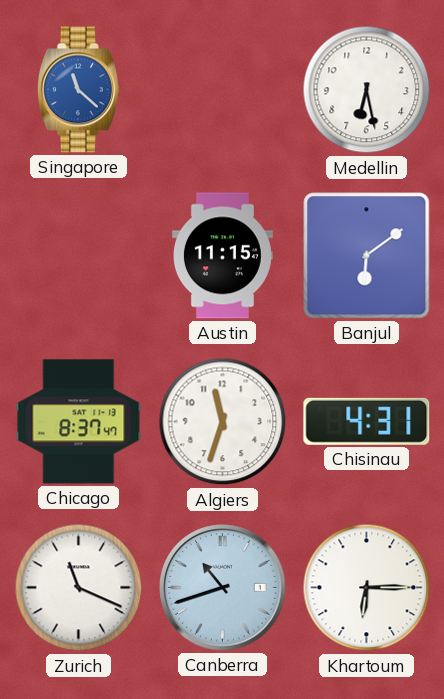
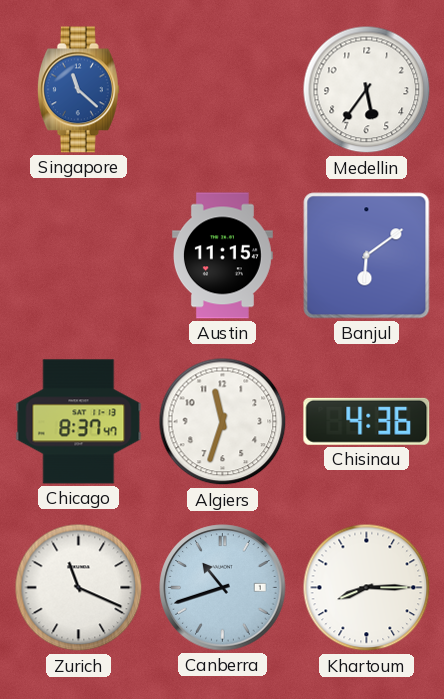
Medellin: 6:28 -> 5:36 (367, 90)
Chisinau: 4:31 -> 4:36 (367, 421)
Khartoum: 6:15 -> 8:15 (367, 588)
